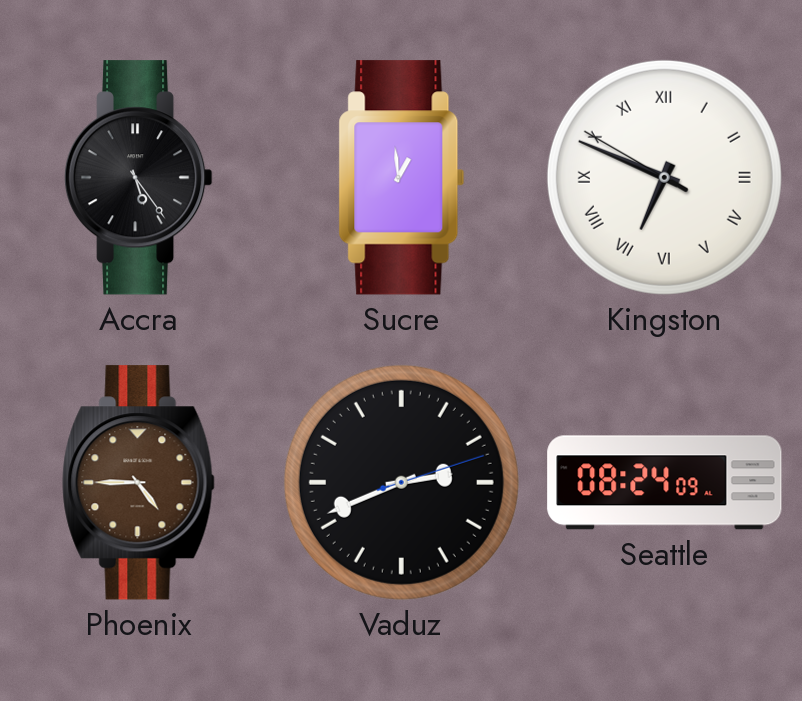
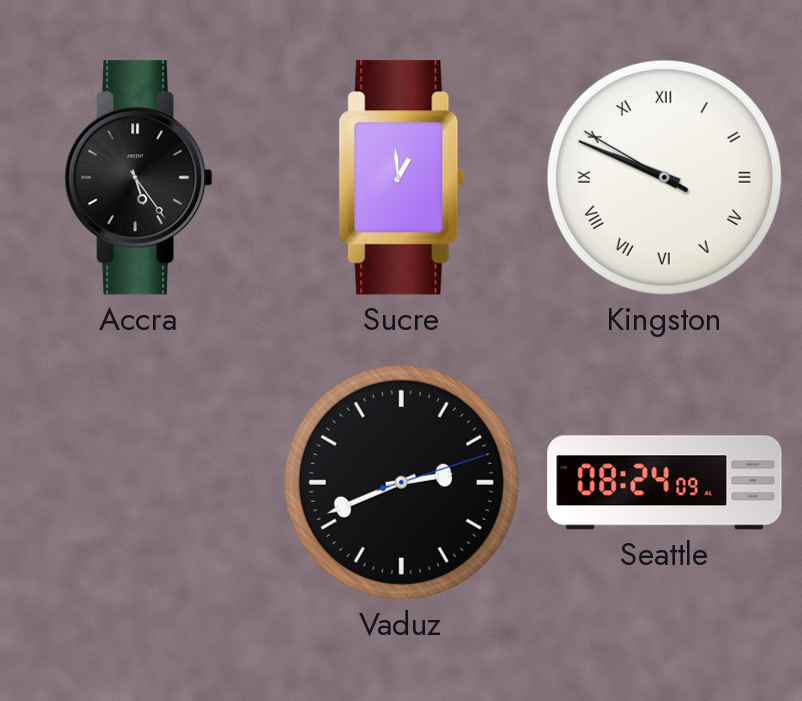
Kingston: 6:48 -> 9:48 (664, 177)
Phoenix: 4:45 -> none (139, 483)
